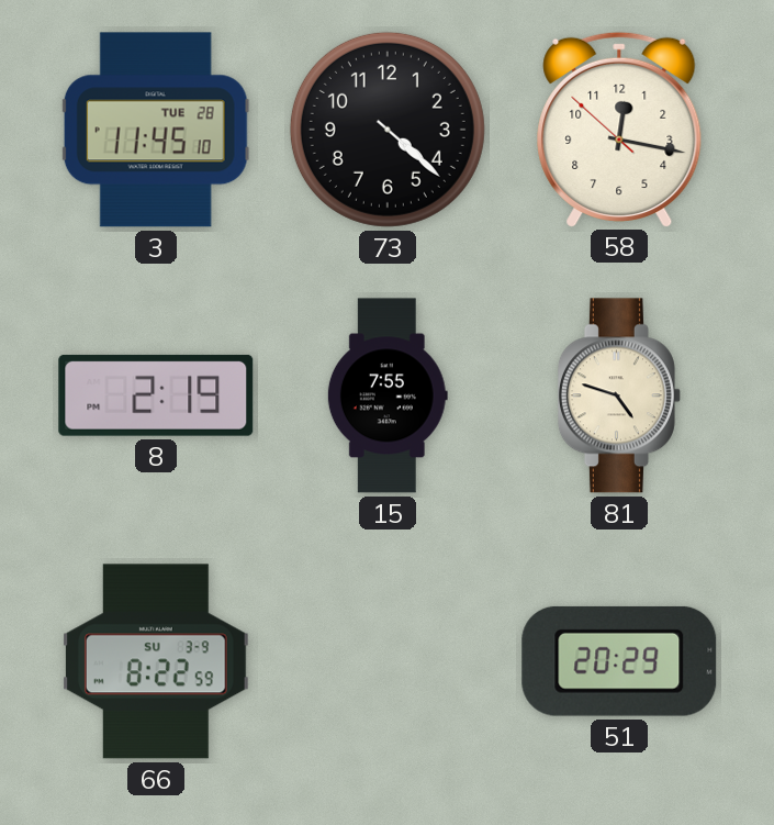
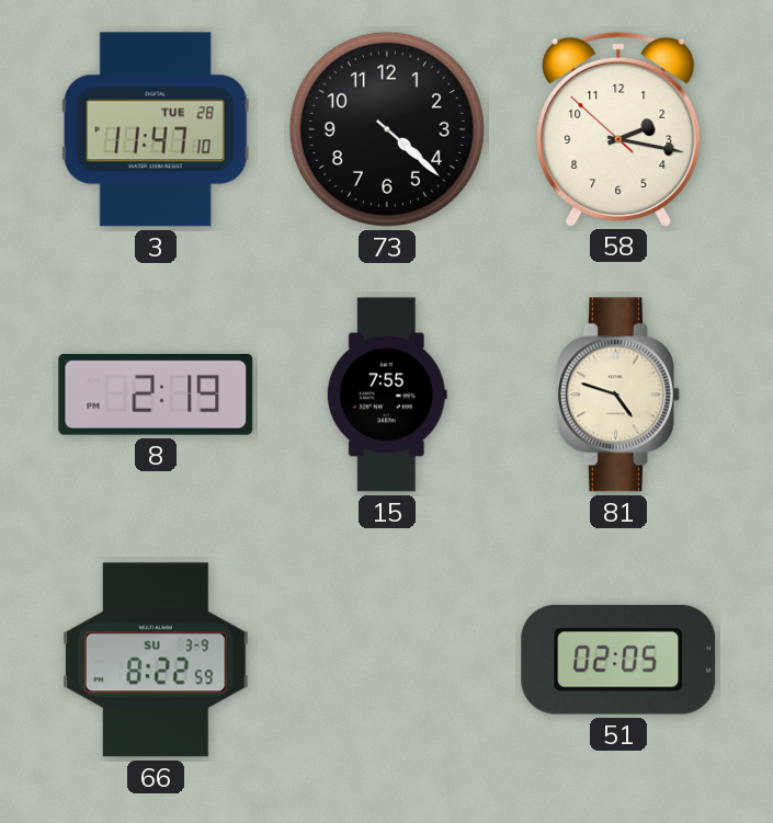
3: 11:45 -> 11:47 (156, 129)
58: 12:16 -> 2:16 (618, 128)
51: 20:29 -> 02:05 (618, 660)
